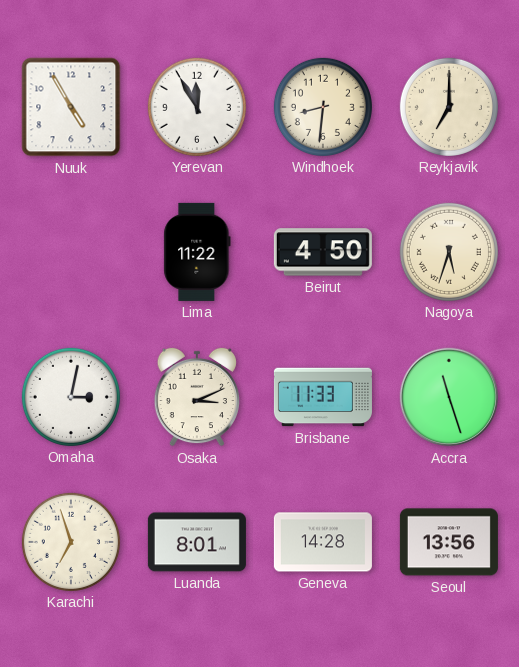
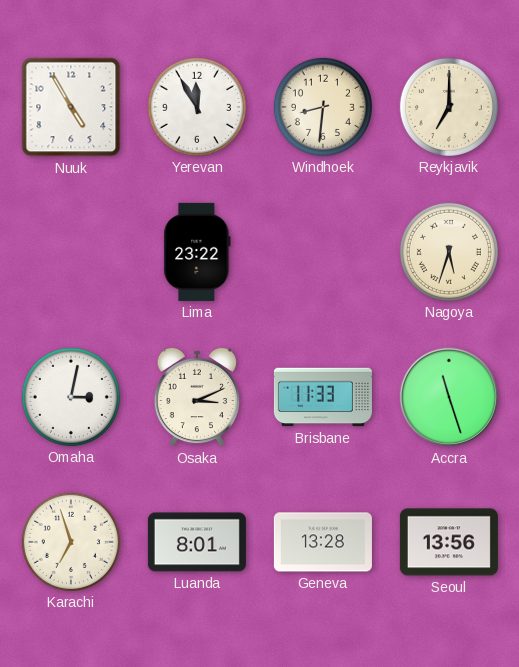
Lima: 11:22 -> 23:22 (197, 252)
Beirut: 4:50 -> none (323, 252)
Geneva: 14:28 -> 13:28 (323, 542)
